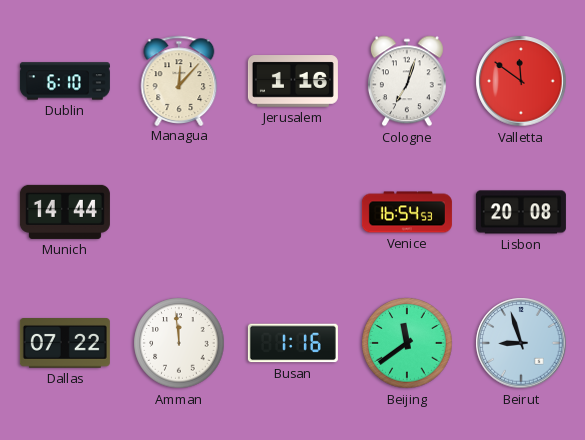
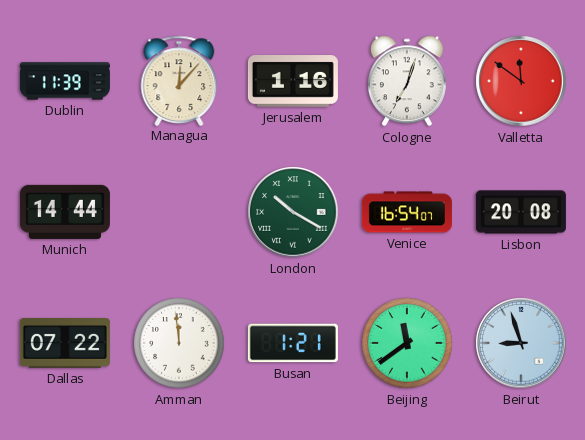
Dublin: 6:10 -> 11:39 (65, 81)
London: none -> 10:20 (293, 212)
Venice: 16:54:53 -> 16:54:07 (407, 212)
Busan: 1:16 -> 1:21 (293, 343)
